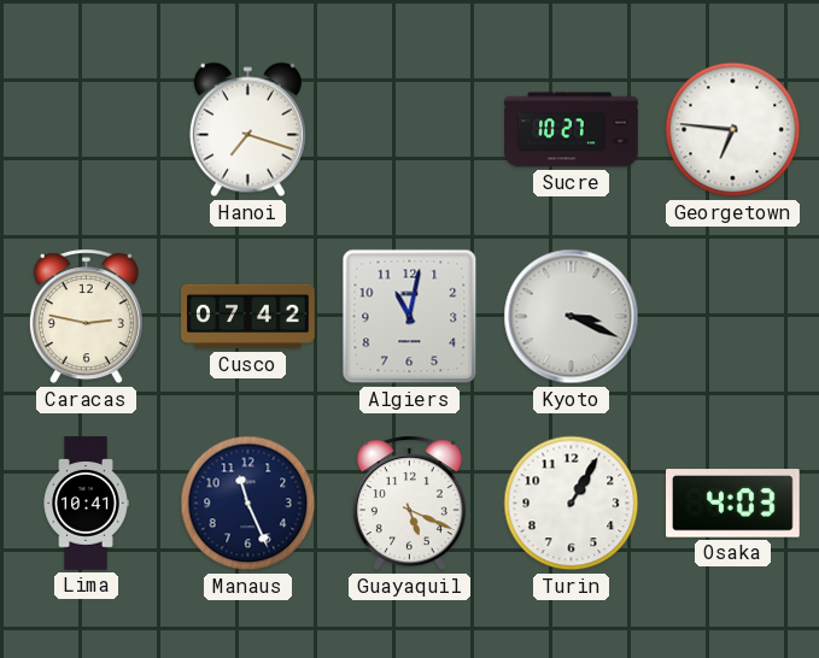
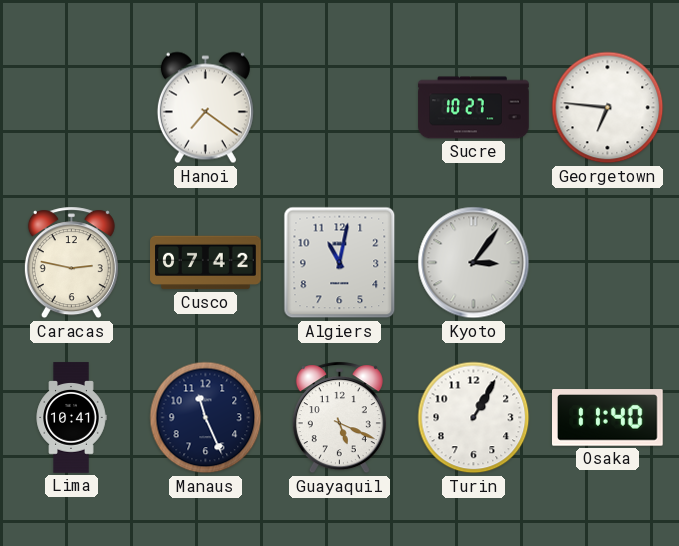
Hanoi: 7:18 -> 7:21 (205, 108)
Kyoto: 3:19 -> 3:06 (474, 263)
Osaka: 4:03 -> 11:40 (608, 418)
